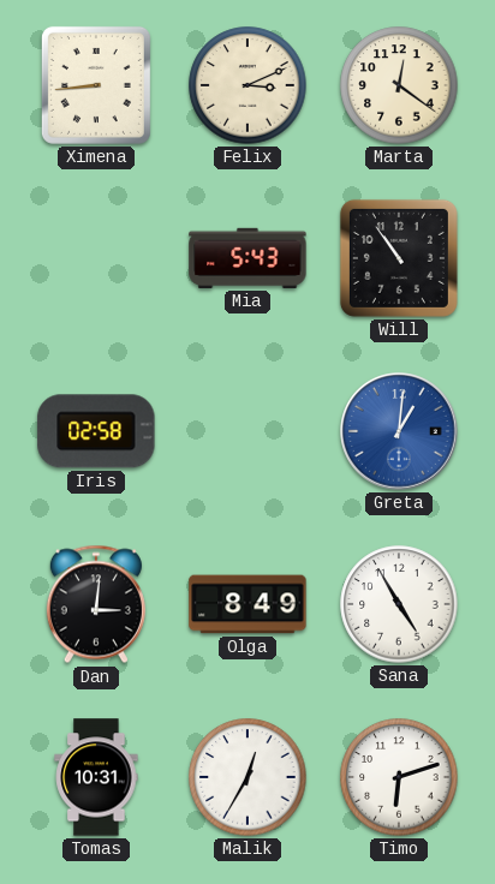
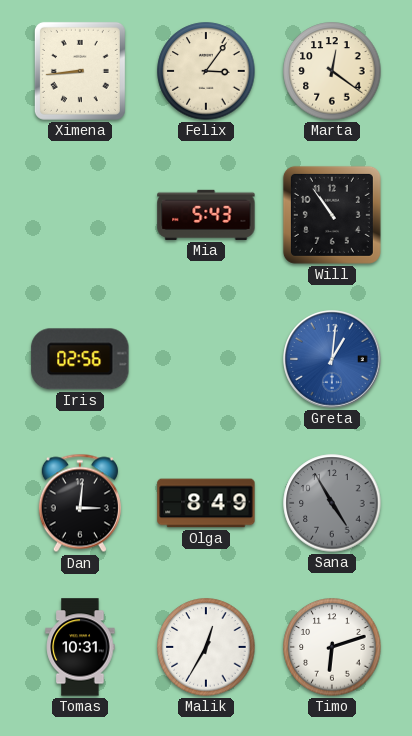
Felix: 3:11 -> 3:06 (206, 71)
Iris: 02:58 -> 02:56 (80, 359)
Sana dial: white -> grey (332, 503)
